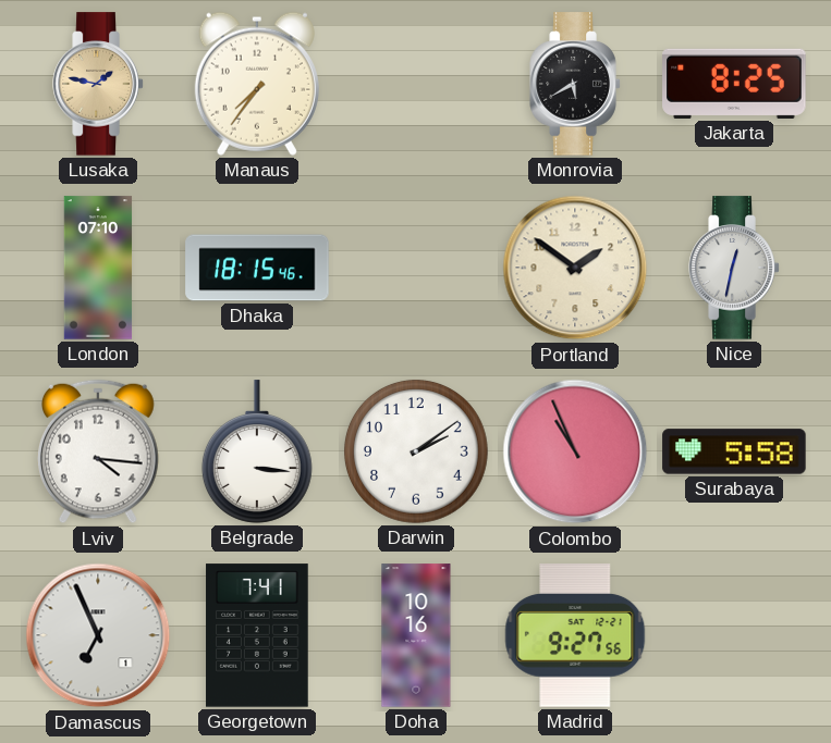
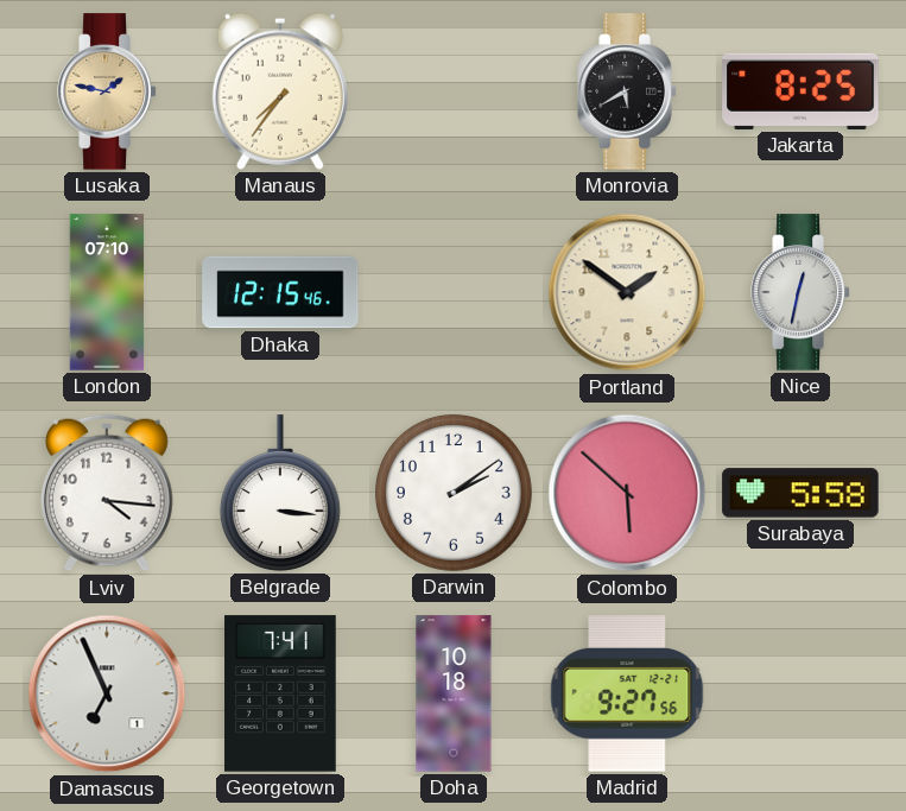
Dhaka: 18:15 -> 12:15 (280, 292)
Colombo: 10:56 -> 5:52 (627, 493)
Doha: 10:16 -> 10:18 (454, 693)
